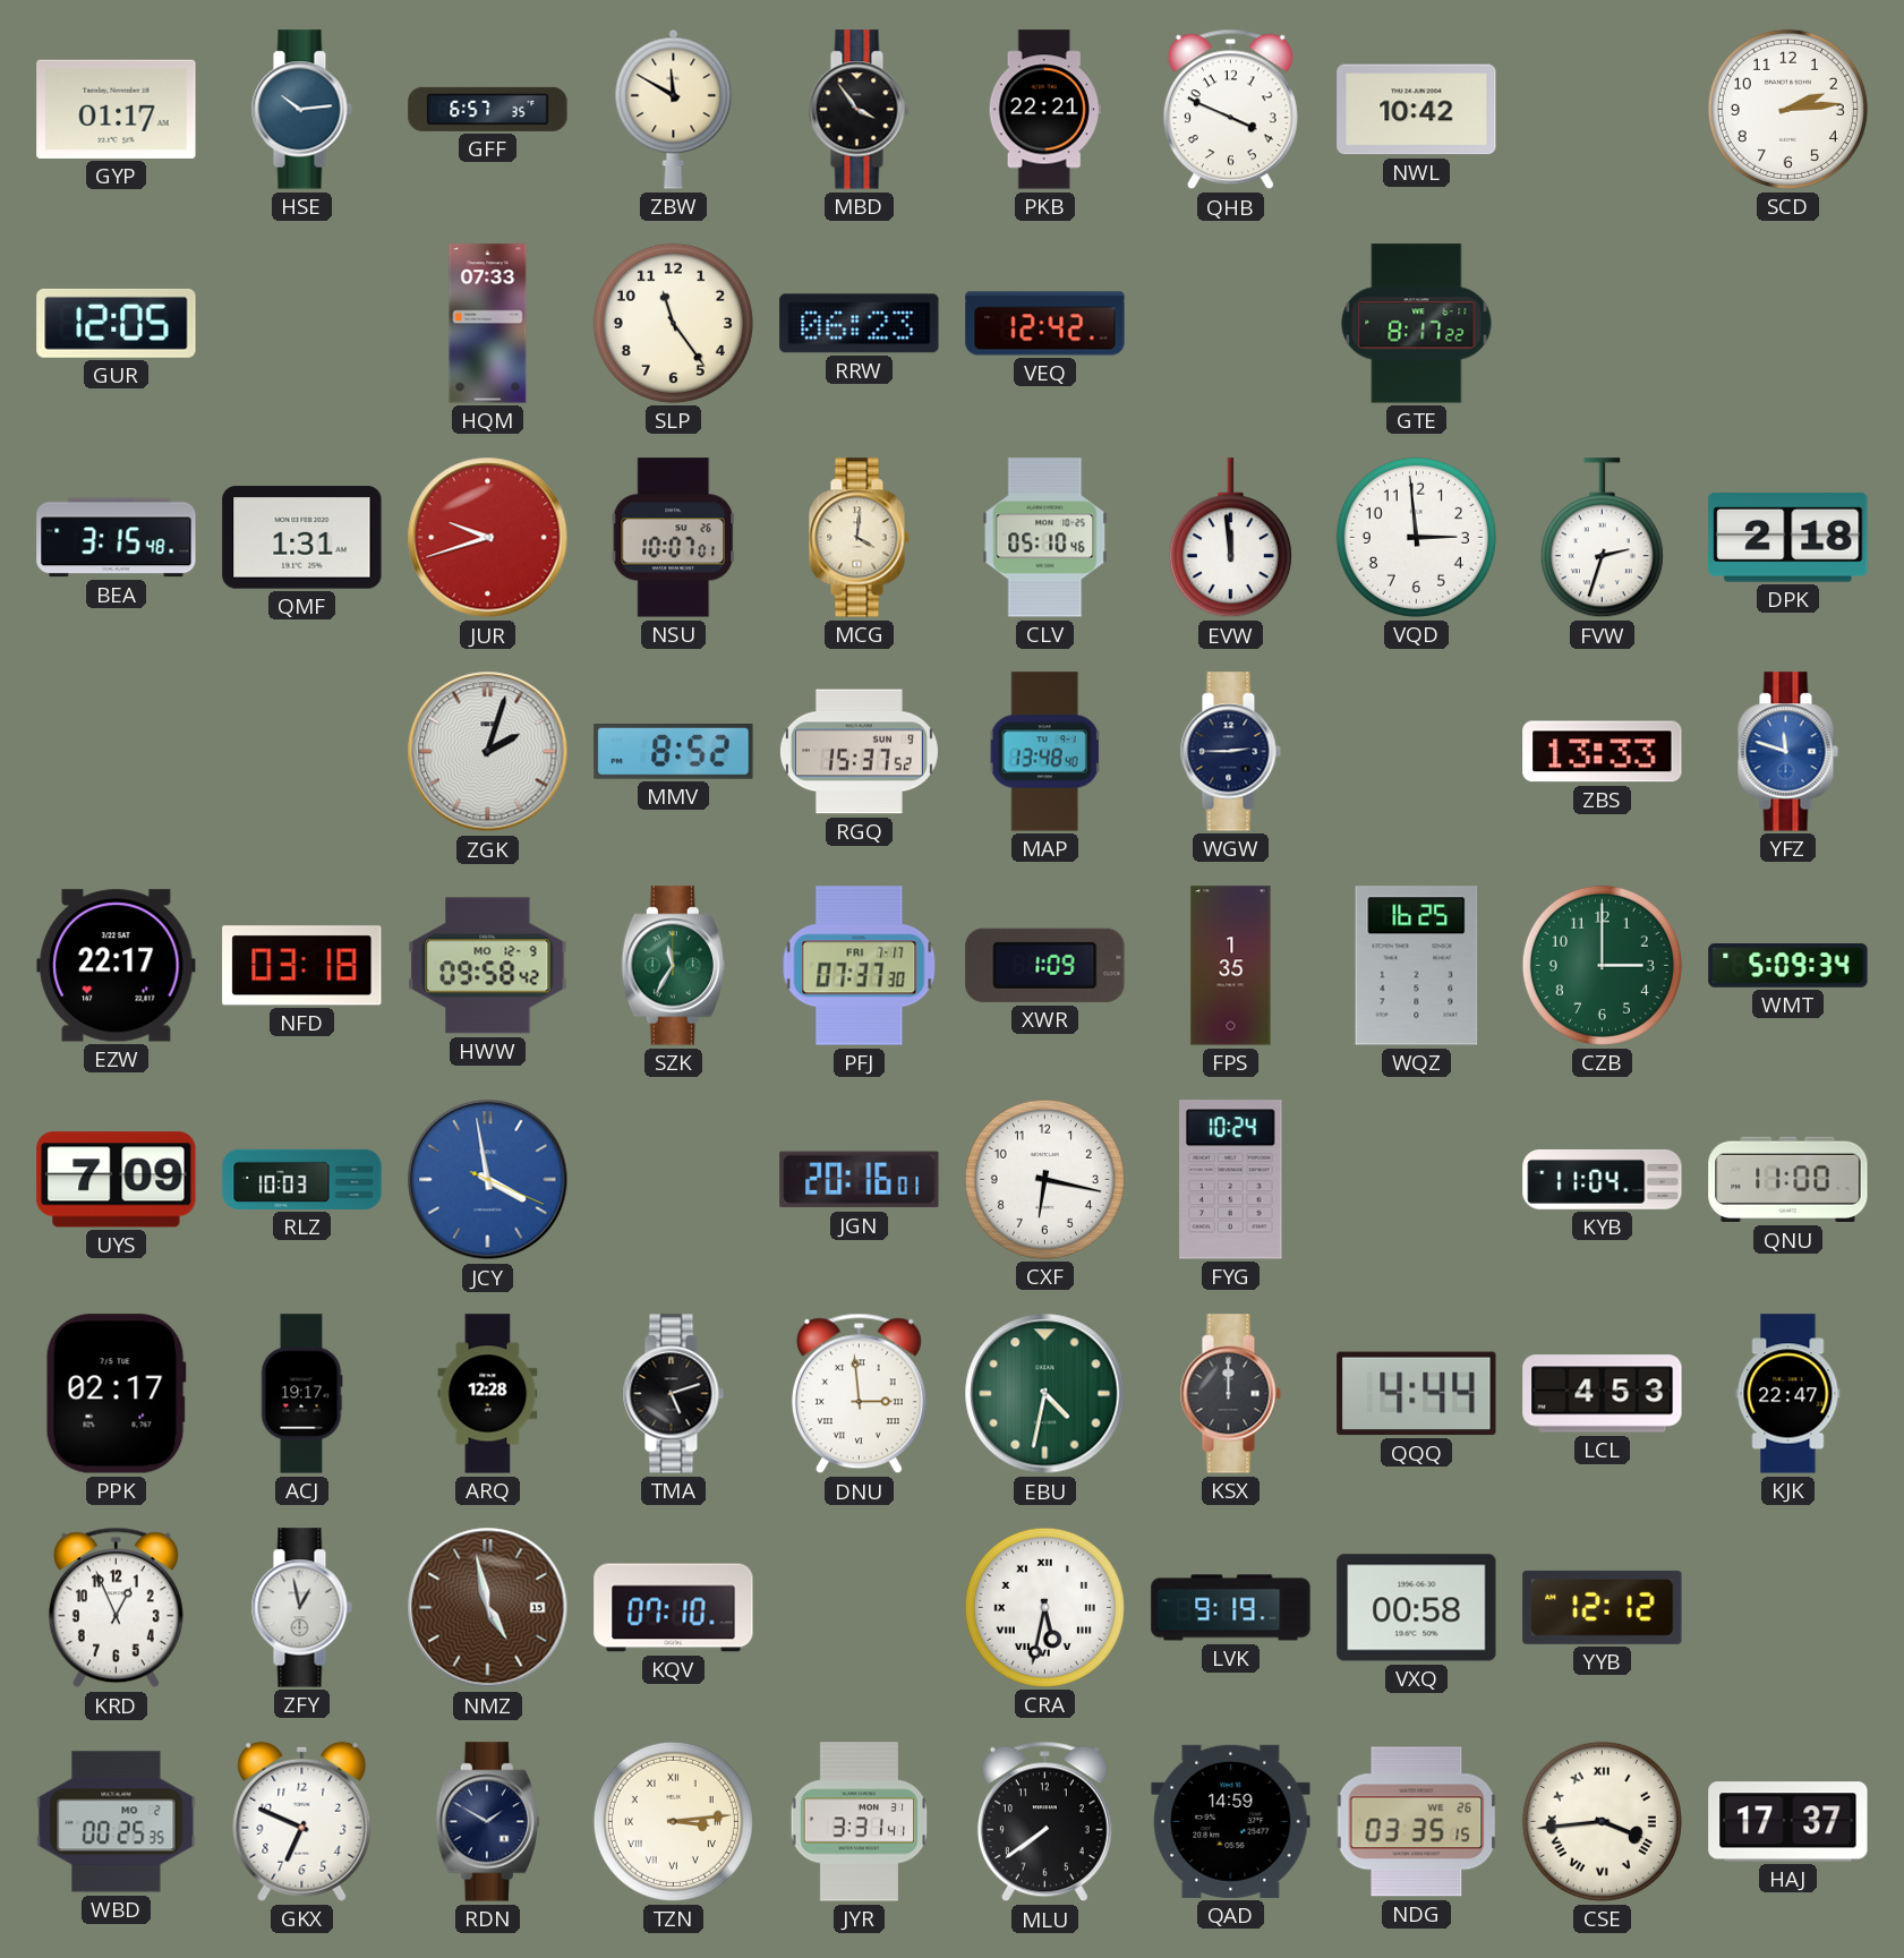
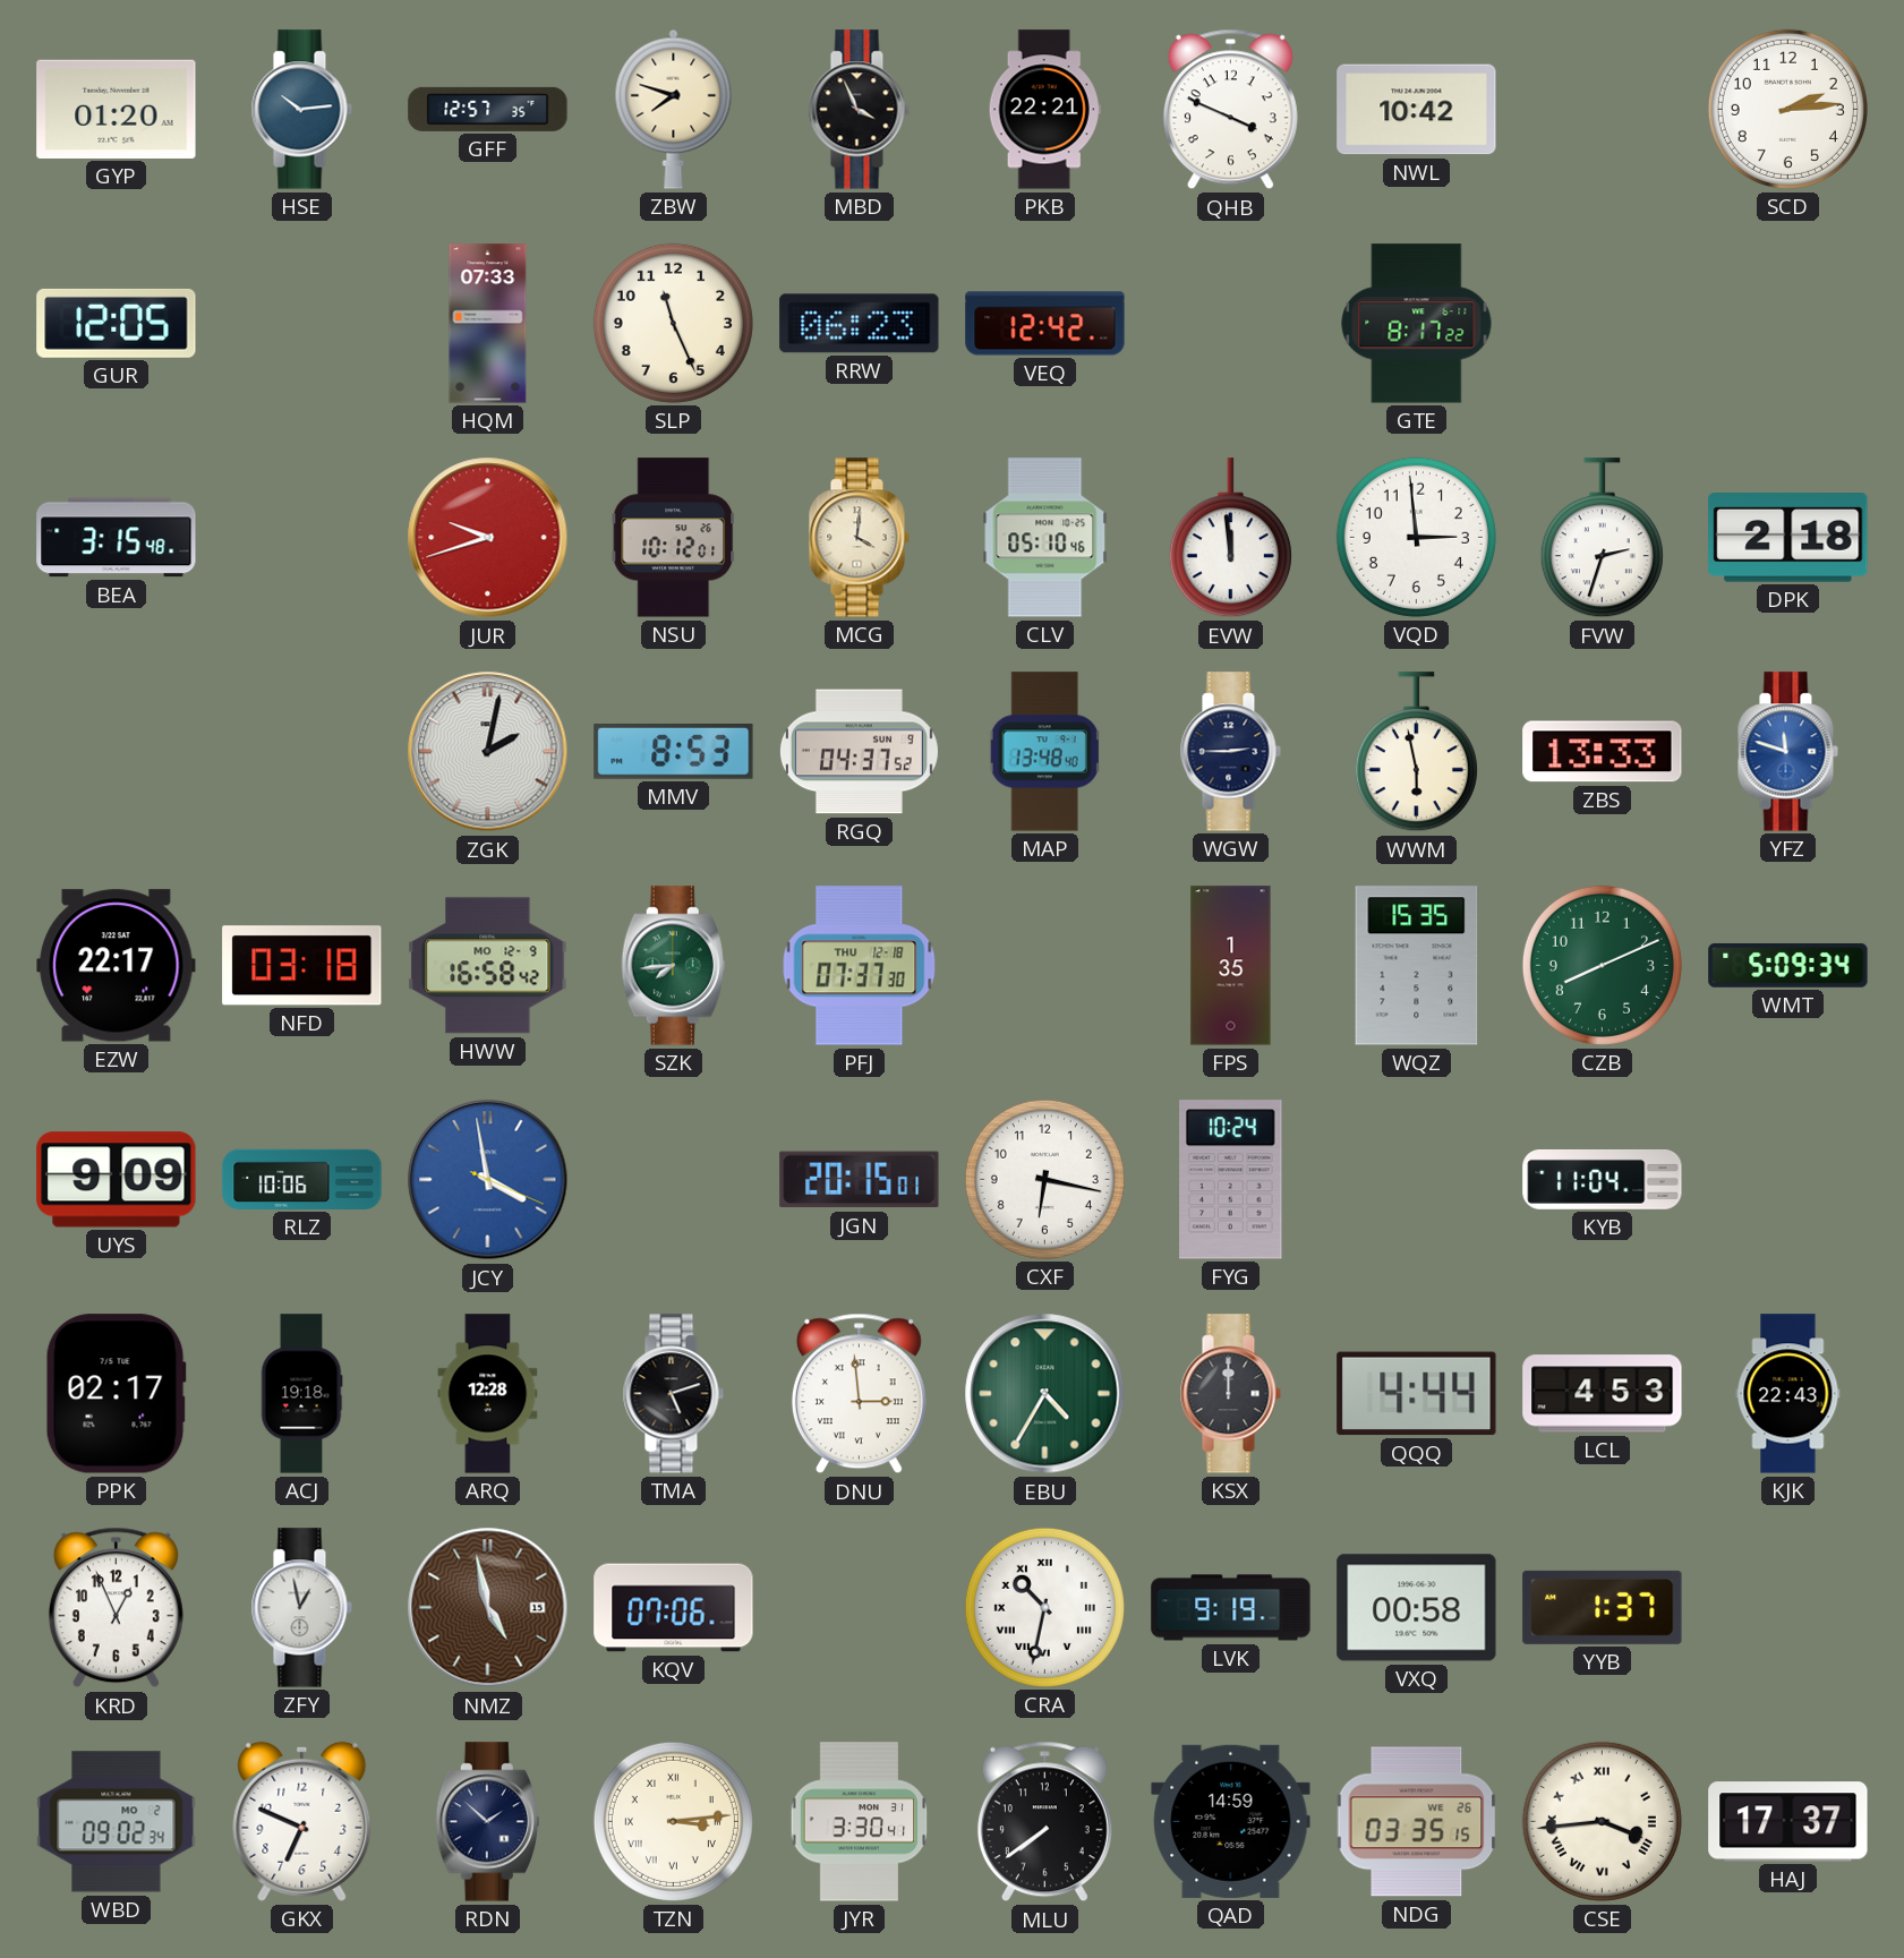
GYP: 01:17 -> 01:20 (117, 109)
GFF: 6:57 -> 12:57 (488, 109)
ZBW: 11:50 -> 7:48 (674, 109)
MBD: 3:54 -> 3:56 (859, 110)
SLP: 11:24 -> 11:26 (673, 323)
QMF: 1:31 -> none (302, 538)
NSU: 10:07 -> 10:12 (674, 538)
ZGK: 2:03 -> 2:02 (488, 752)
MMV: 8:52 -> 8:53 (674, 752)
RGQ: 15:37 -> 04:37 (859, 752)
WWM: none -> 5:58 (1416, 752)
HWW: 09:58 -> 16:58 (488, 966)
SZK: 11:35 -> 7:44 (673, 966)
PFJ date: FRI 7-17 -> THU 12-18 (860, 966)
XWR: 1:09 -> none (1045, 965)
WQZ: 16:25 -> 15:35 (1417, 966)
CZB: 3:00 -> 8:11 (1602, 965)
UYS: 7:09 -> 9:09 (117, 1180)
RLZ: 10:03 -> 10:06 (302, 1179)
JGN: 20:16 -> 20:15 (860, 1180)
QNU: 11:00 -> none (1788, 1180)
ACJ: 19:17 -> 19:18 (301, 1394)
EBU: 4:32 -> 4:35 (1045, 1394)
KJK: 22:47 -> 22:43 (1788, 1394)
KQV: 07:10 -> 07:06 (674, 1608)
CRA: 5:32 -> 10:32 (1044, 1607)
YYB: 12:12 -> 1:37 (1603, 1607)
WBD: 00:25 -> 09:02 (117, 1822)
RDN: 1:50 -> 1:52 (487, 1822)
JYR: 3:31 -> 3:30 (860, 1822)
